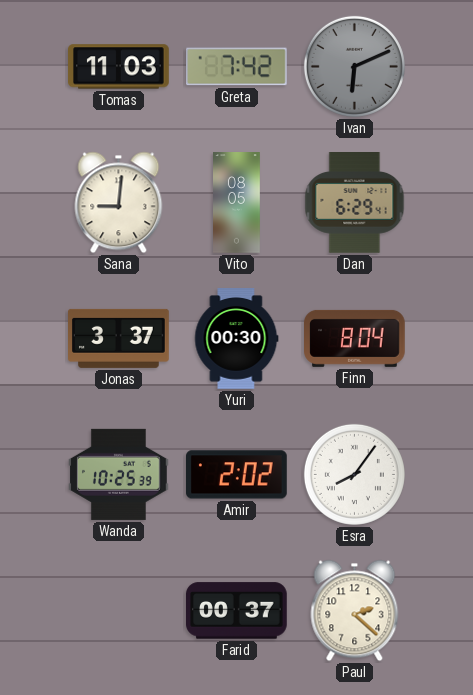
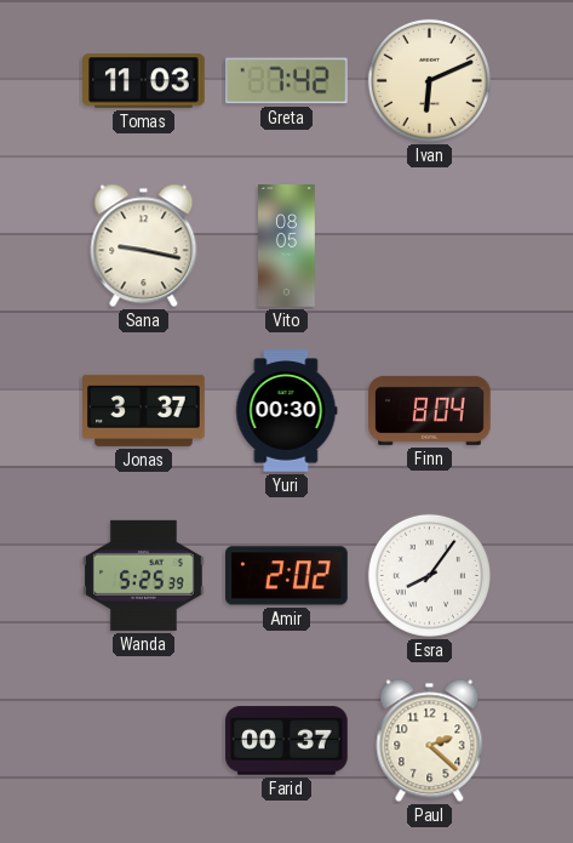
Ivan dial: grey -> cream (429, 80)
Sana: 9:01 -> 9:17 (144, 246)
Dan: 6:29 -> none (355, 203)
Wanda: 10:25 -> 5:25 (144, 575)
